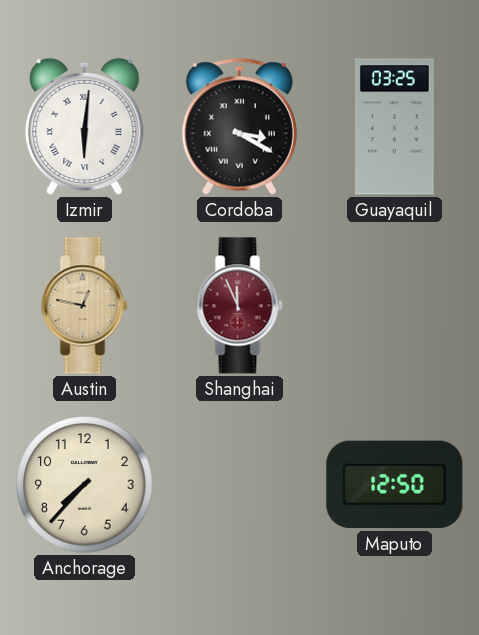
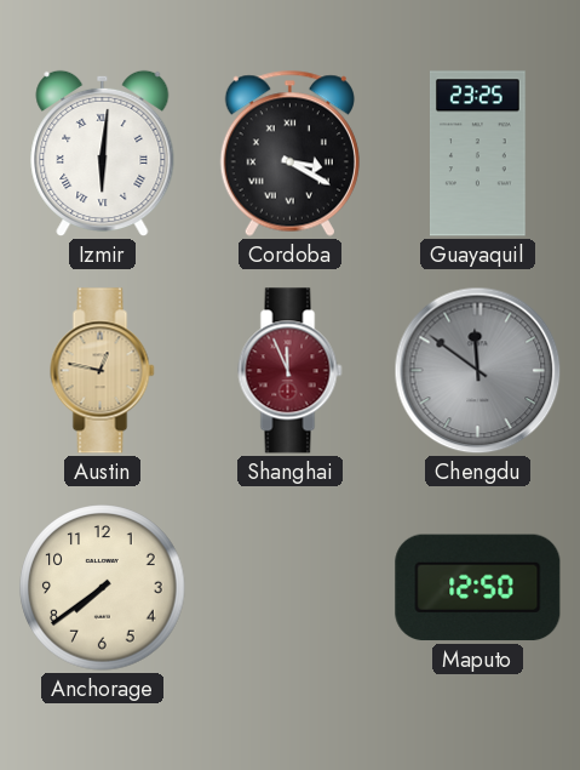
Guayaquil: 03:25 -> 23:25 (477, 154)
Chengdu: none -> 11:51 (478, 371)
Anchorage: 7:37 -> 7:39 (103, 588)
